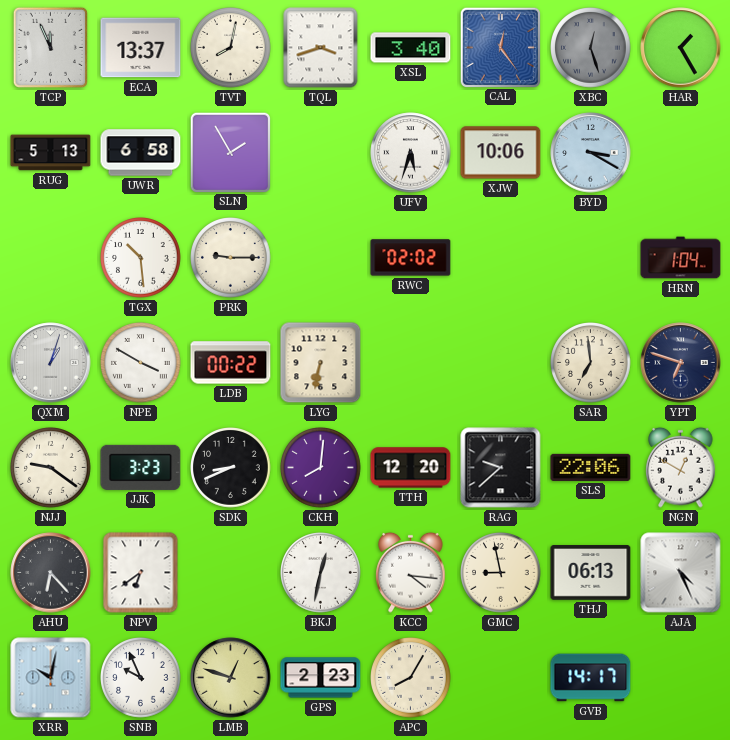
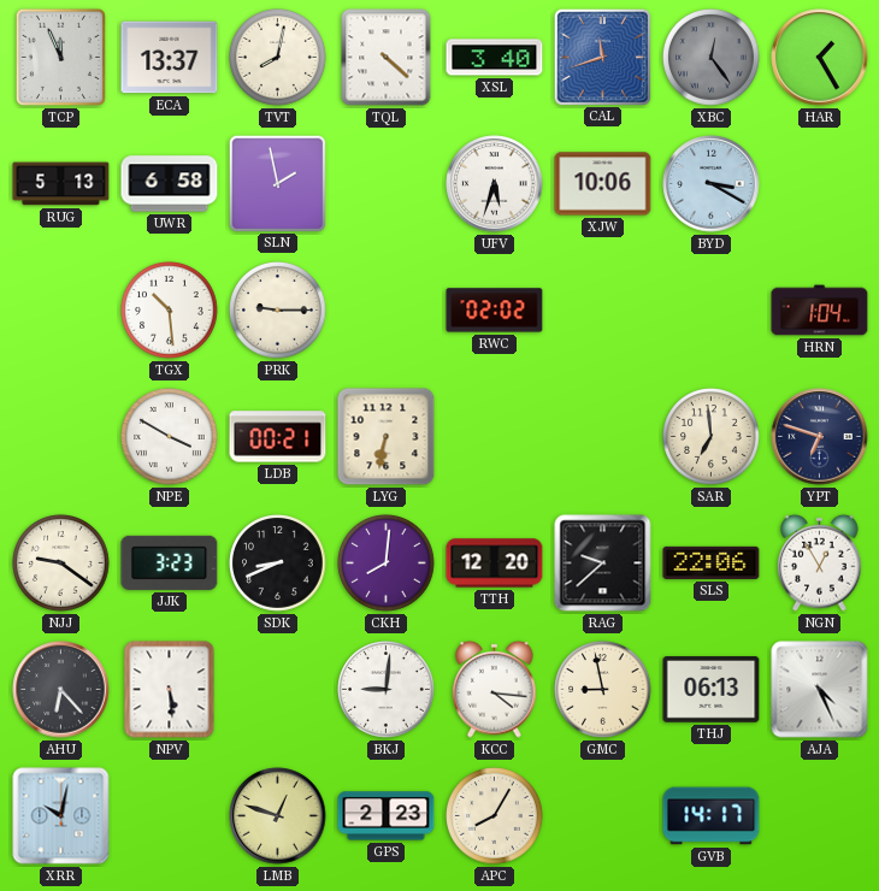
TQL: 3:42 -> 4:22 (387, 58)
CAL: 12:24 -> 11:42 (602, 57)
XBC: 12:27 -> 12:24 (712, 58)
SLN: 1:55 -> 1:58 (277, 183)
QXM: 1:03 -> none (51, 363)
LDB: 00:22 -> 00:21 (278, 437)
NGN: 12:50 -> 12:55 (820, 562)
NPV: 6:39 -> 5:29 (170, 690)
BKJ: 12:32 -> 9:01 (387, 690)
SNB: 9:56 -> none (141, 678)
